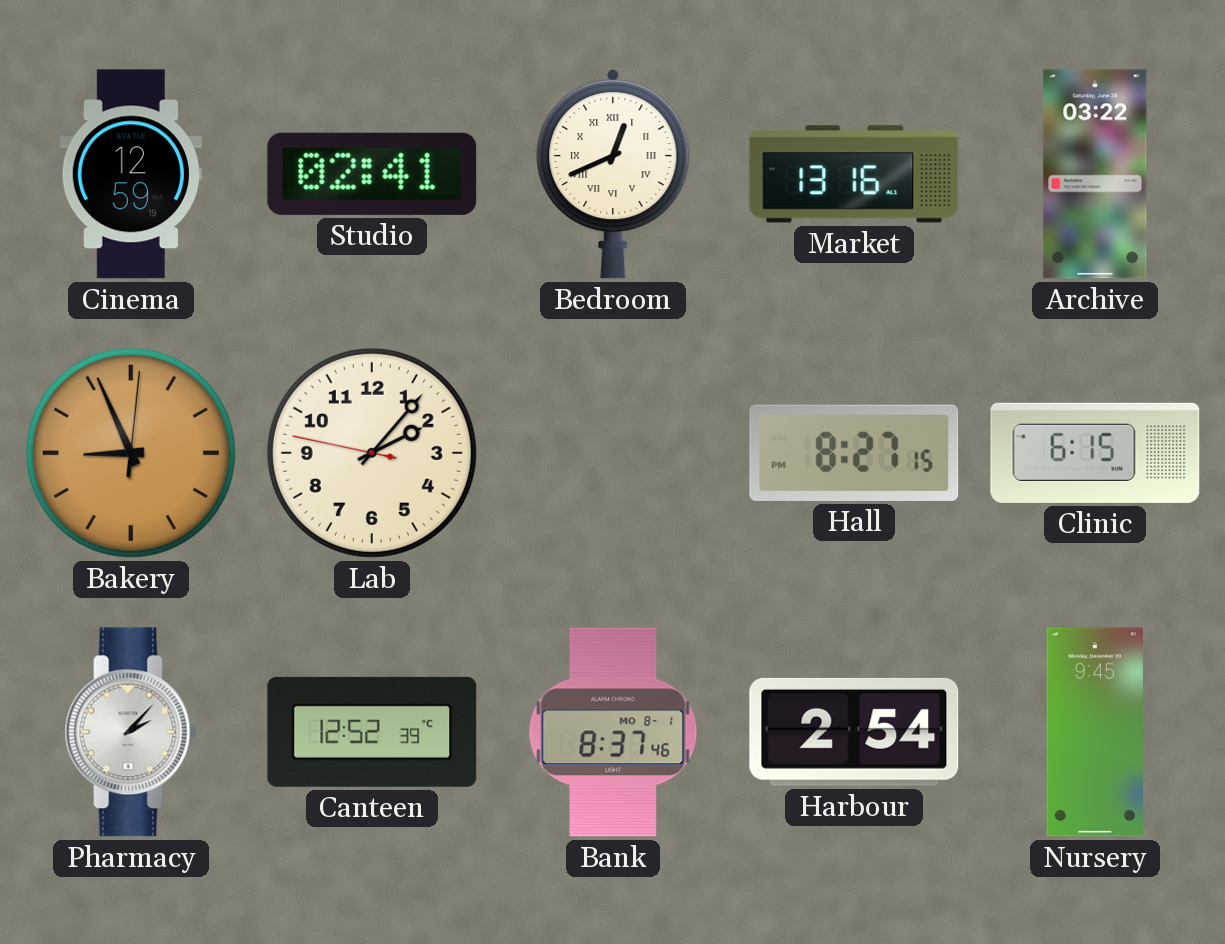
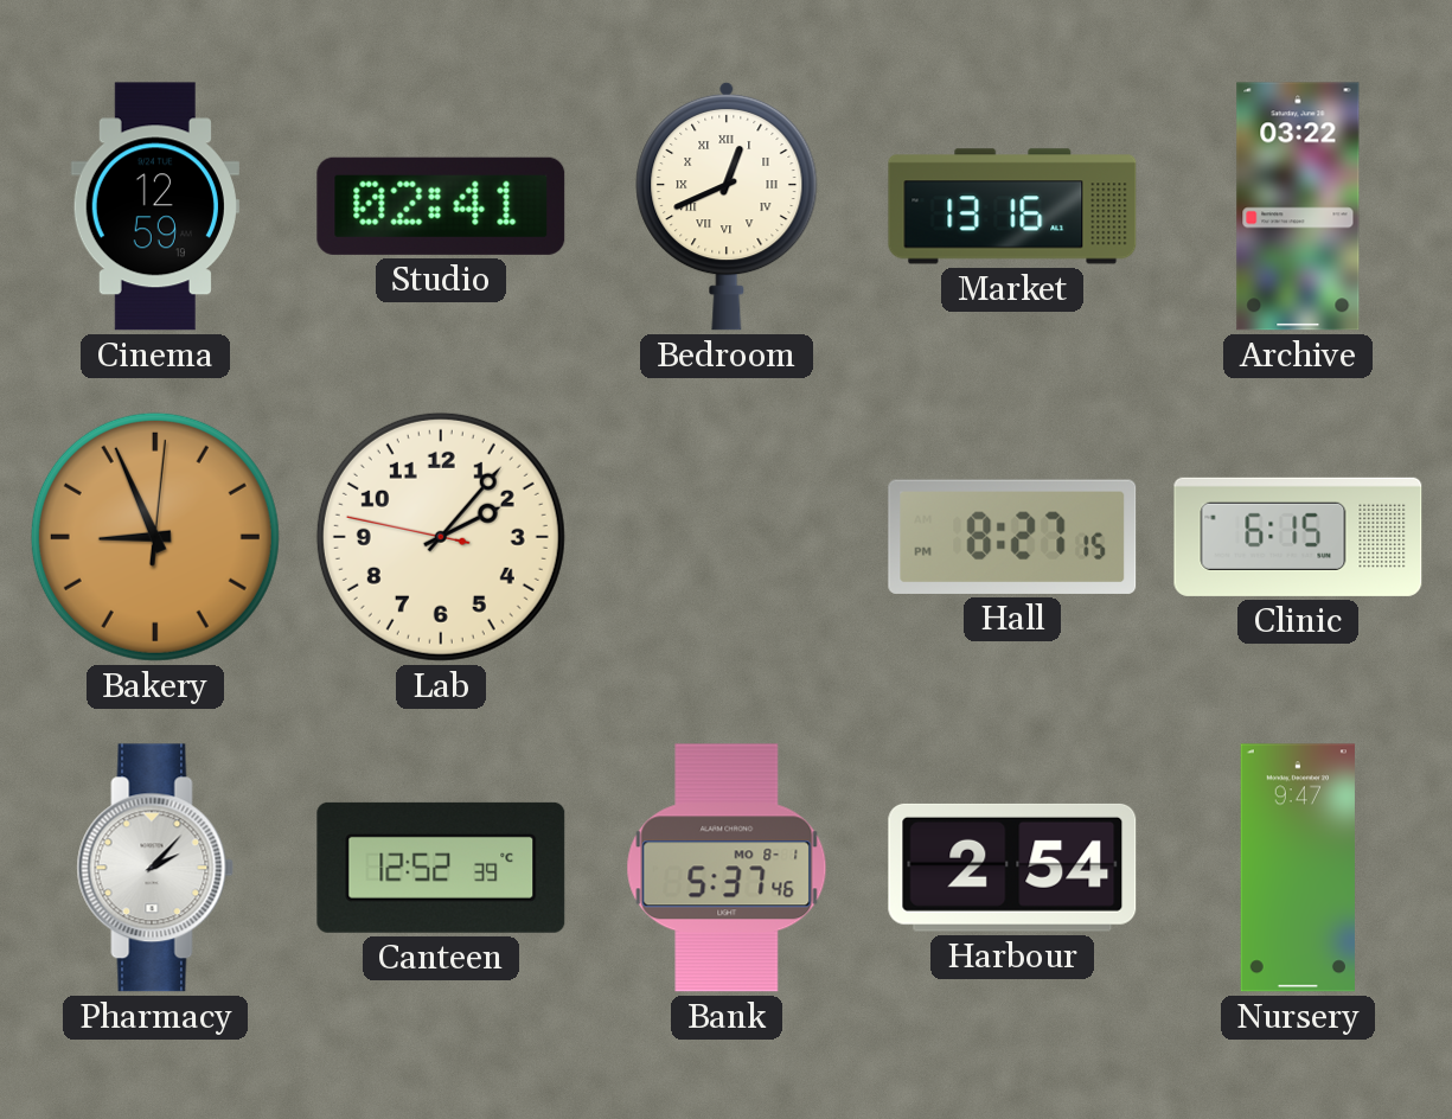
Bank: 8:37 -> 5:37 (727, 868)
Nursery: 9:45 -> 9:47 (1298, 868)
